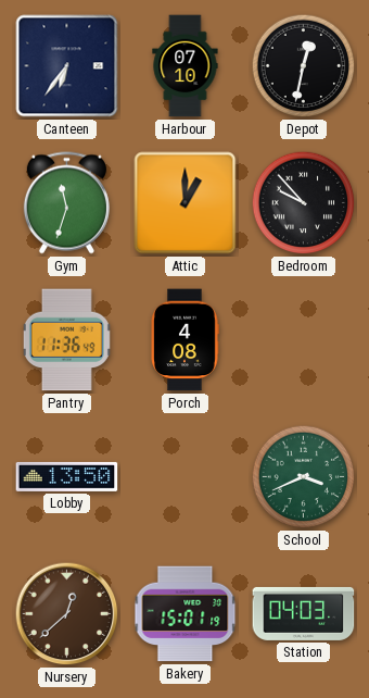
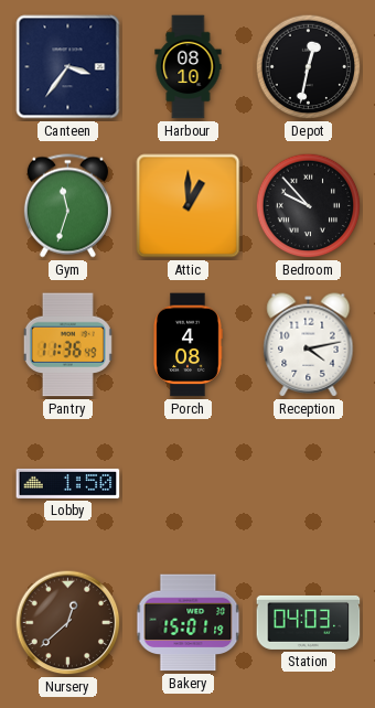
Canteen: 6:36 -> 3:36 (68, 67)
Harbour: 07:10 -> 08:10 (189, 67)
Reception: none -> 4:13 (309, 345)
Lobby: 13:50 -> 1:50 (68, 483)
School: 3:41 -> none (304, 477)
